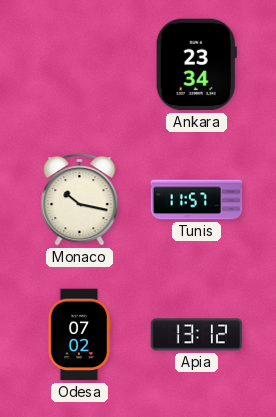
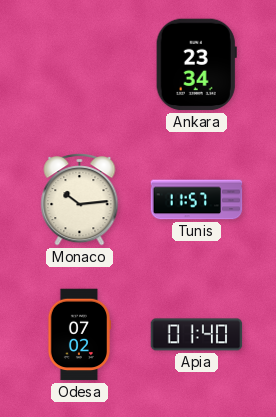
Monaco: 10:17 -> 10:14 (80, 199)
Apia: 13:12 -> 01:40 (197, 335)
